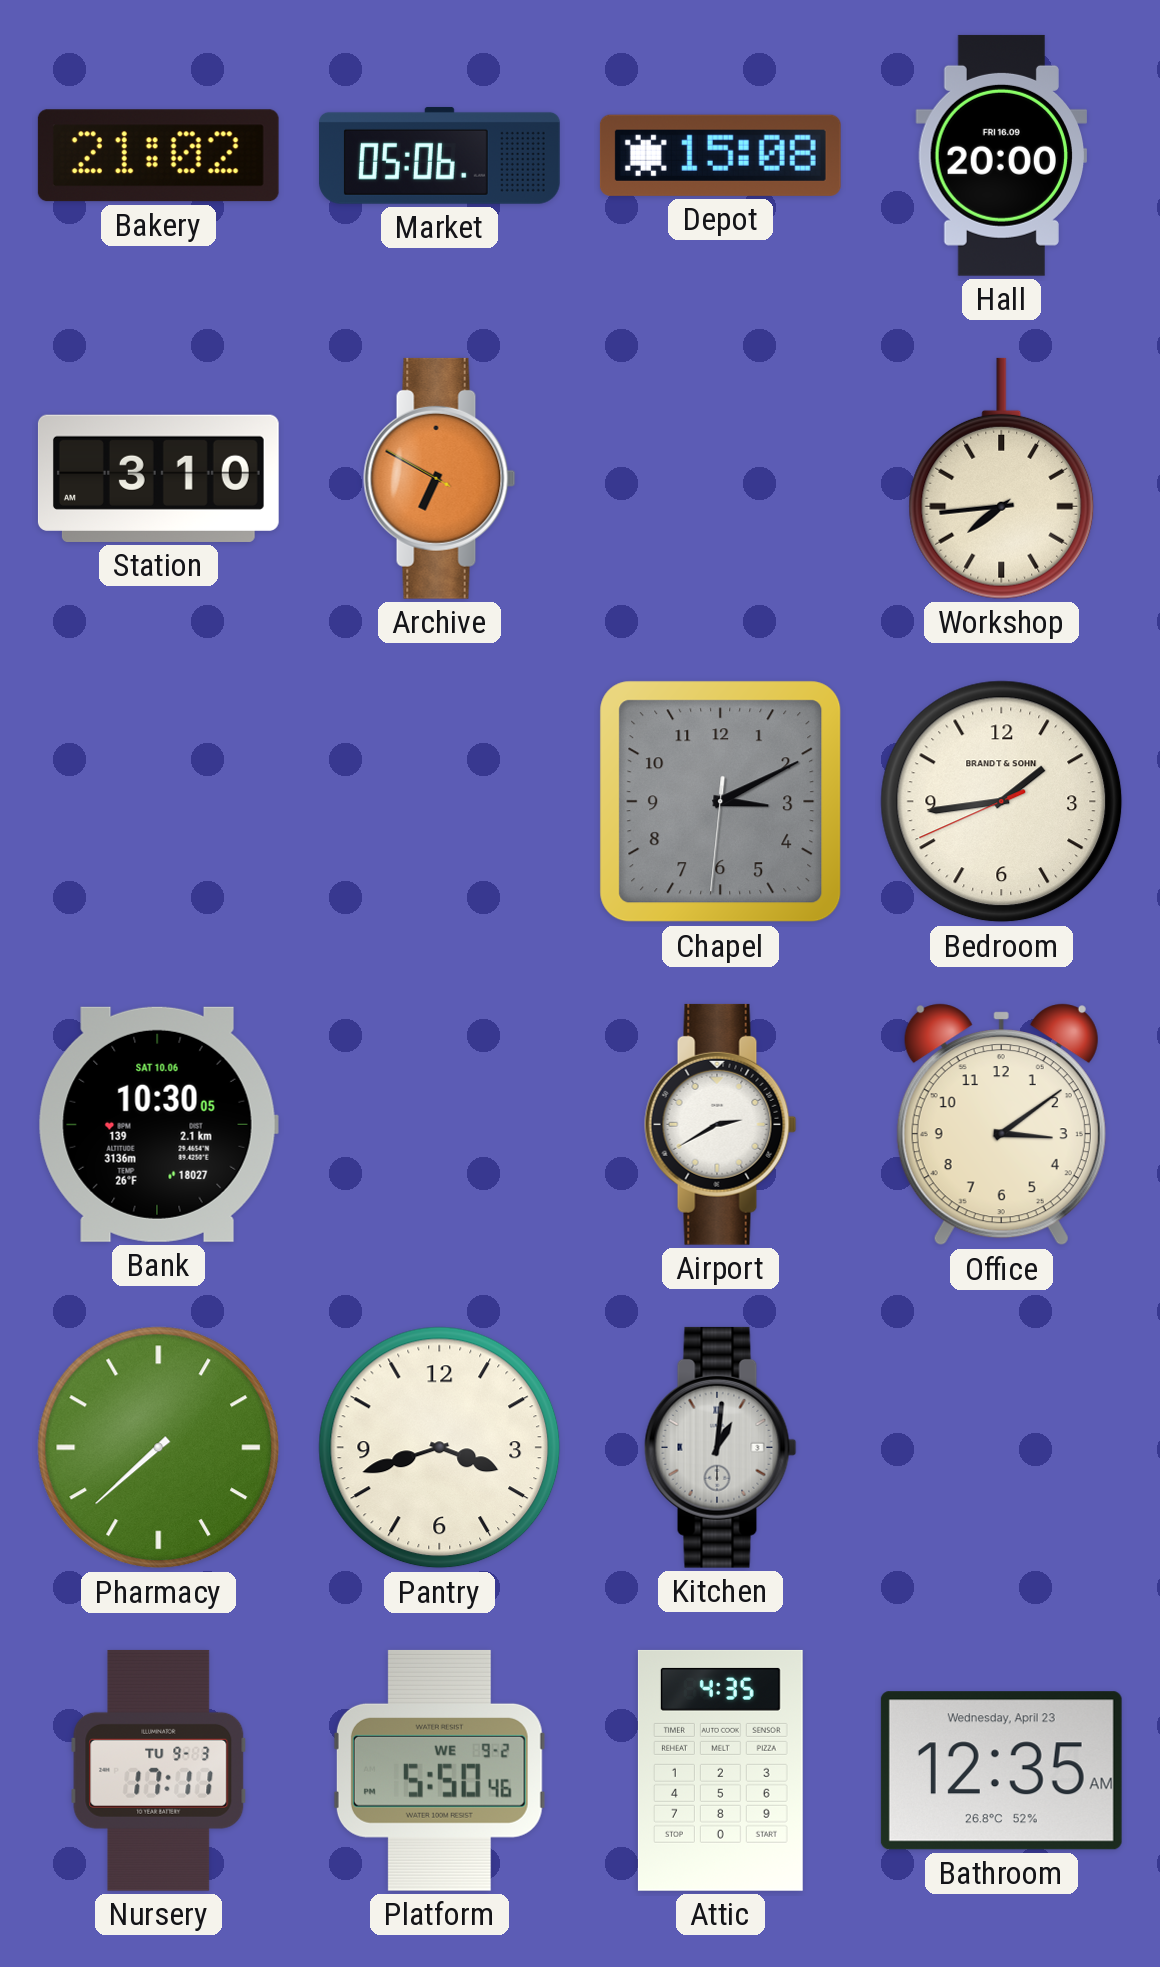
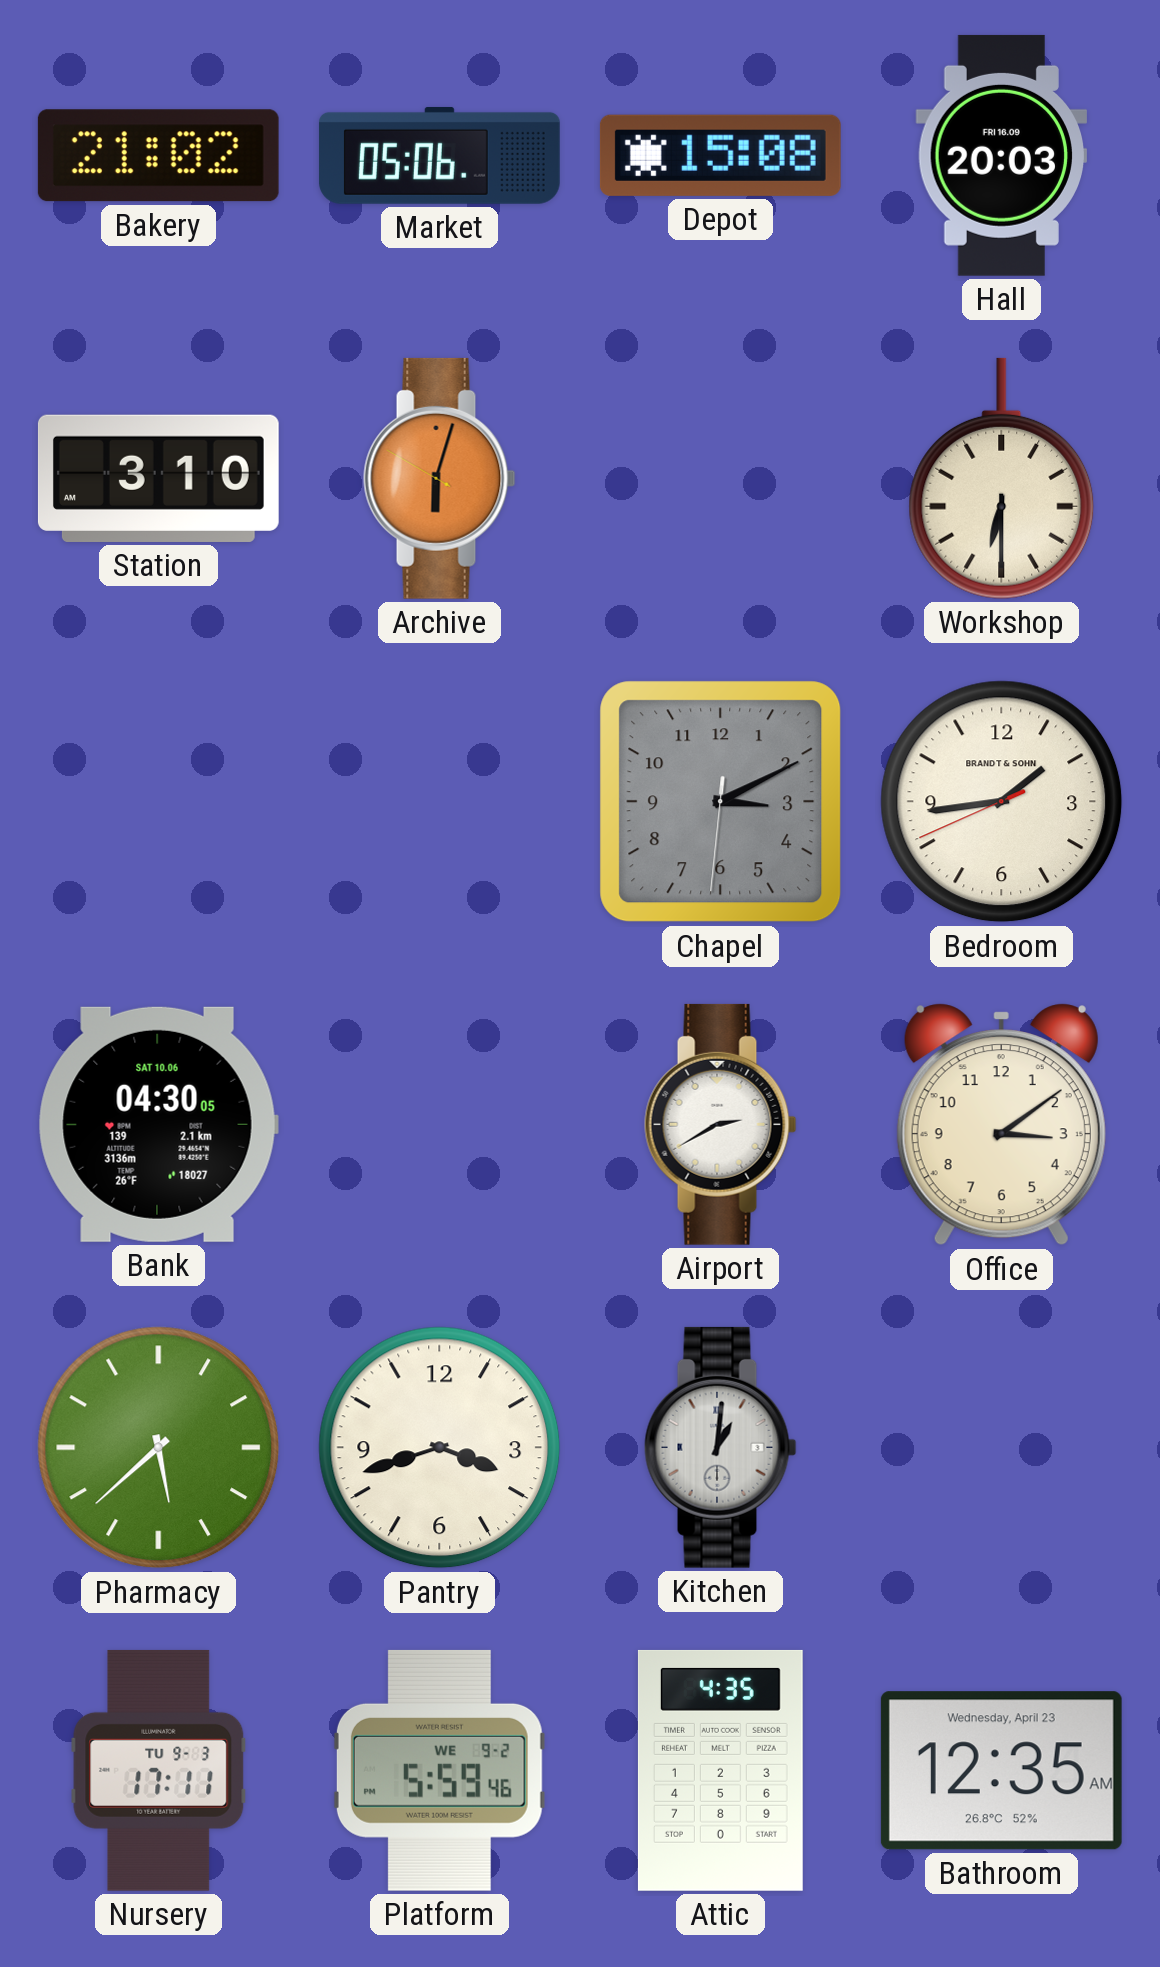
Hall: 20:00 -> 20:03 (1002, 155)
Archive: 6:49 -> 6:02 (440, 478)
Workshop: 7:44 -> 6:30 (1002, 478)
Bank: 10:30 -> 04:30 (158, 1124)
Pharmacy: 7:38 -> 5:38 (159, 1448)
Platform: 5:50 -> 5:59 (439, 1770)
